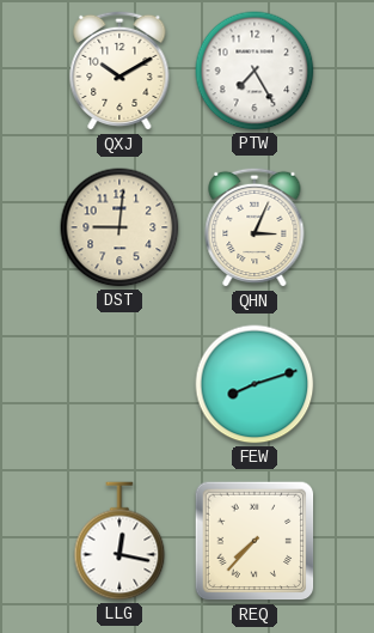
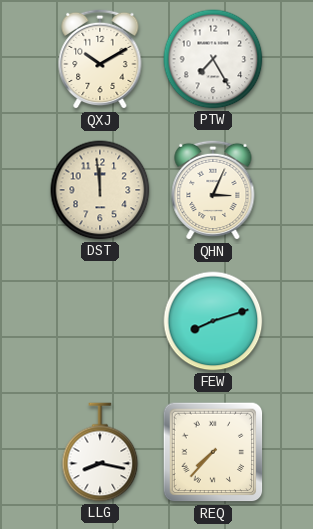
DST: 9:01 -> 11:59 (100, 190)
LLG: 12:17 -> 8:17 (100, 452)
